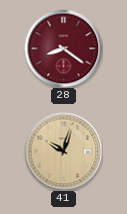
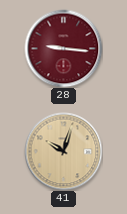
28: 8:21 -> 9:16 (63, 48)
